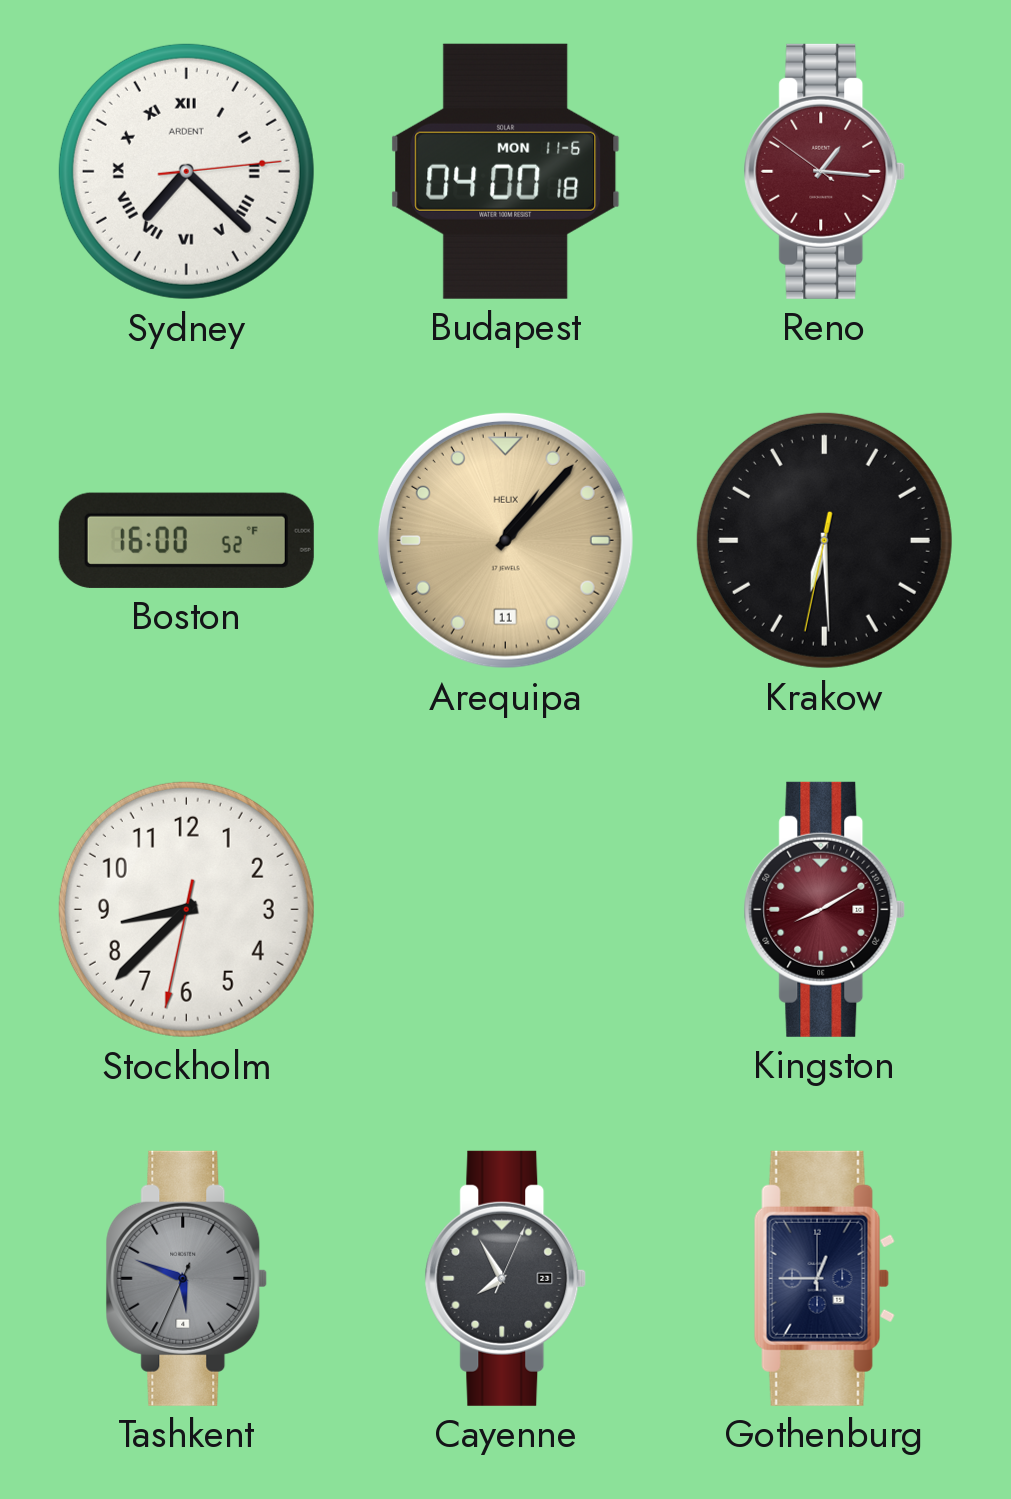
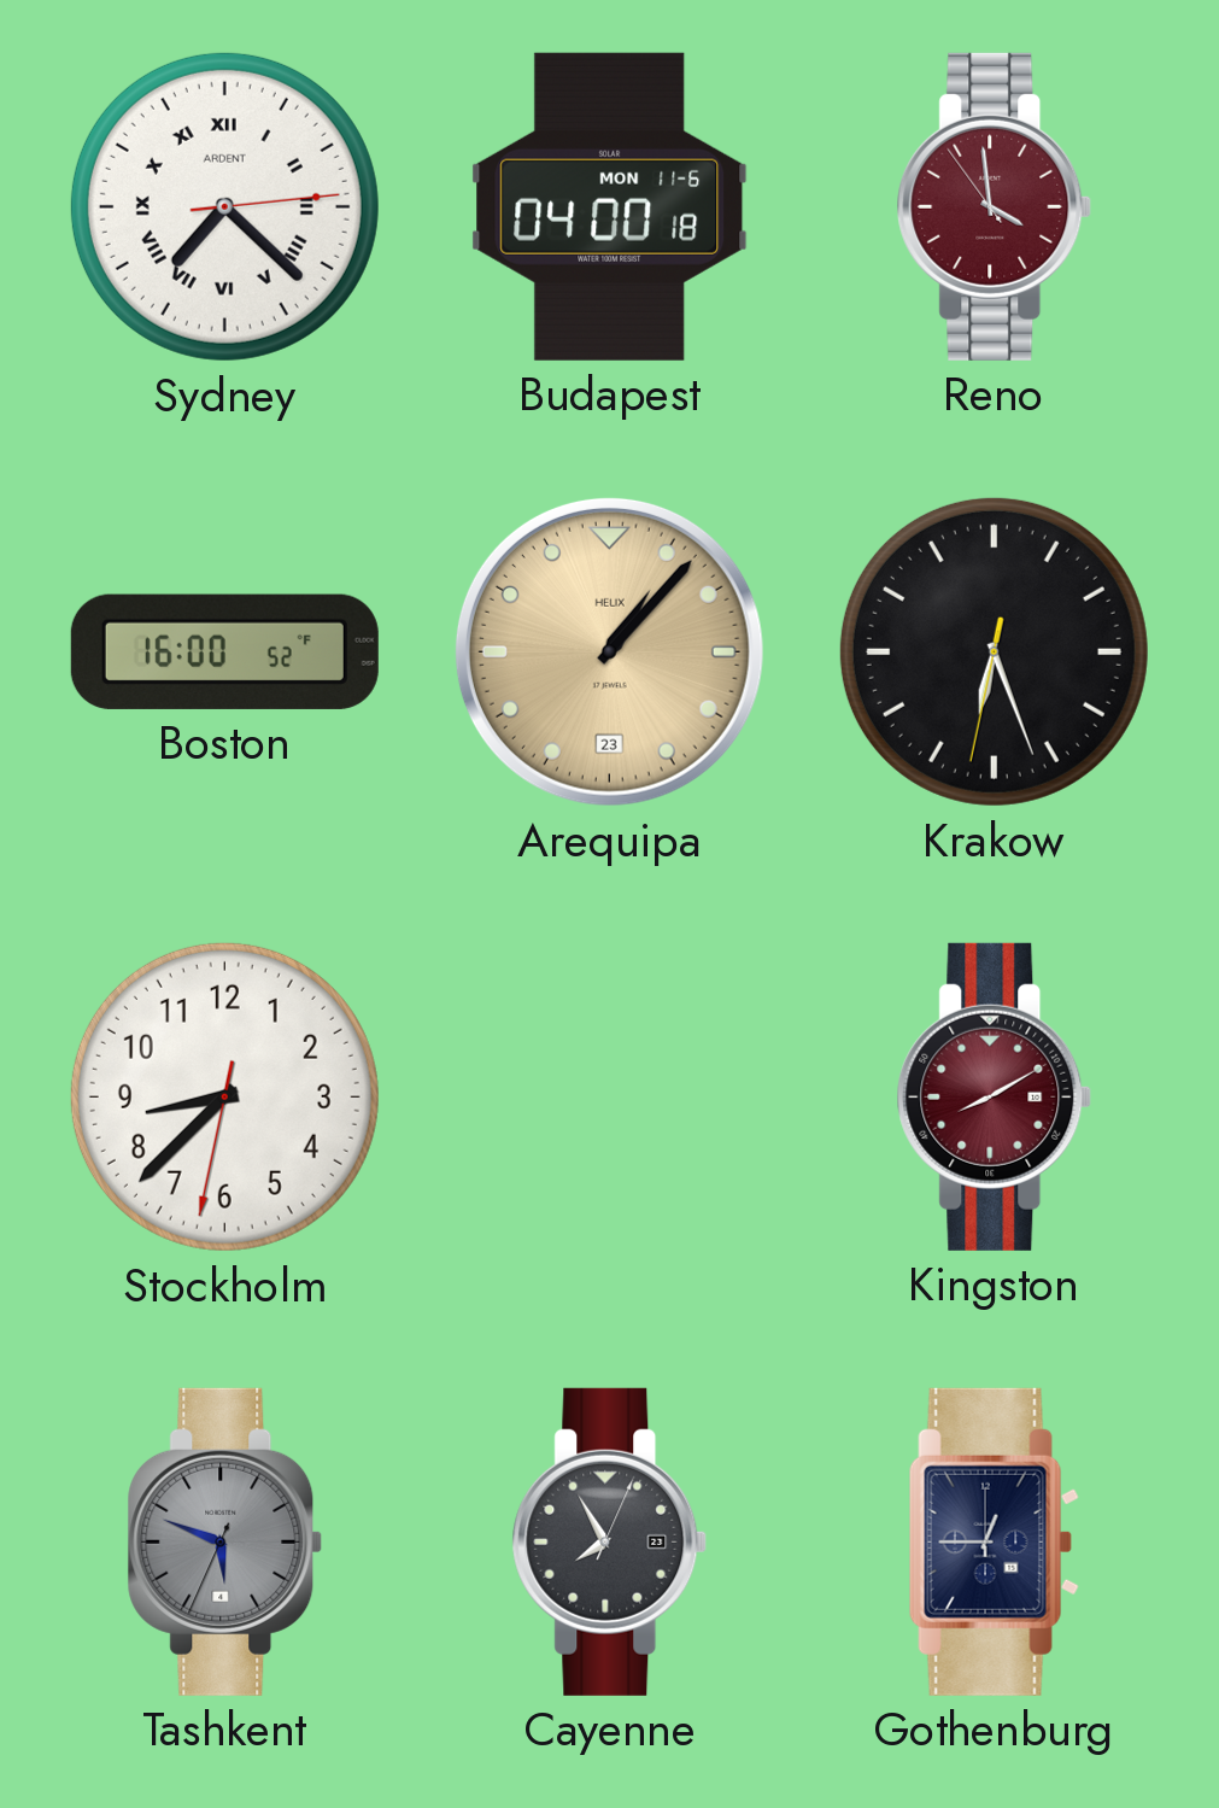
Reno: 1:15 -> 3:58 (995, 206)
Arequipa date: 11 -> 23 (609, 651)
Krakow: 6:29 -> 6:26 (994, 651)
